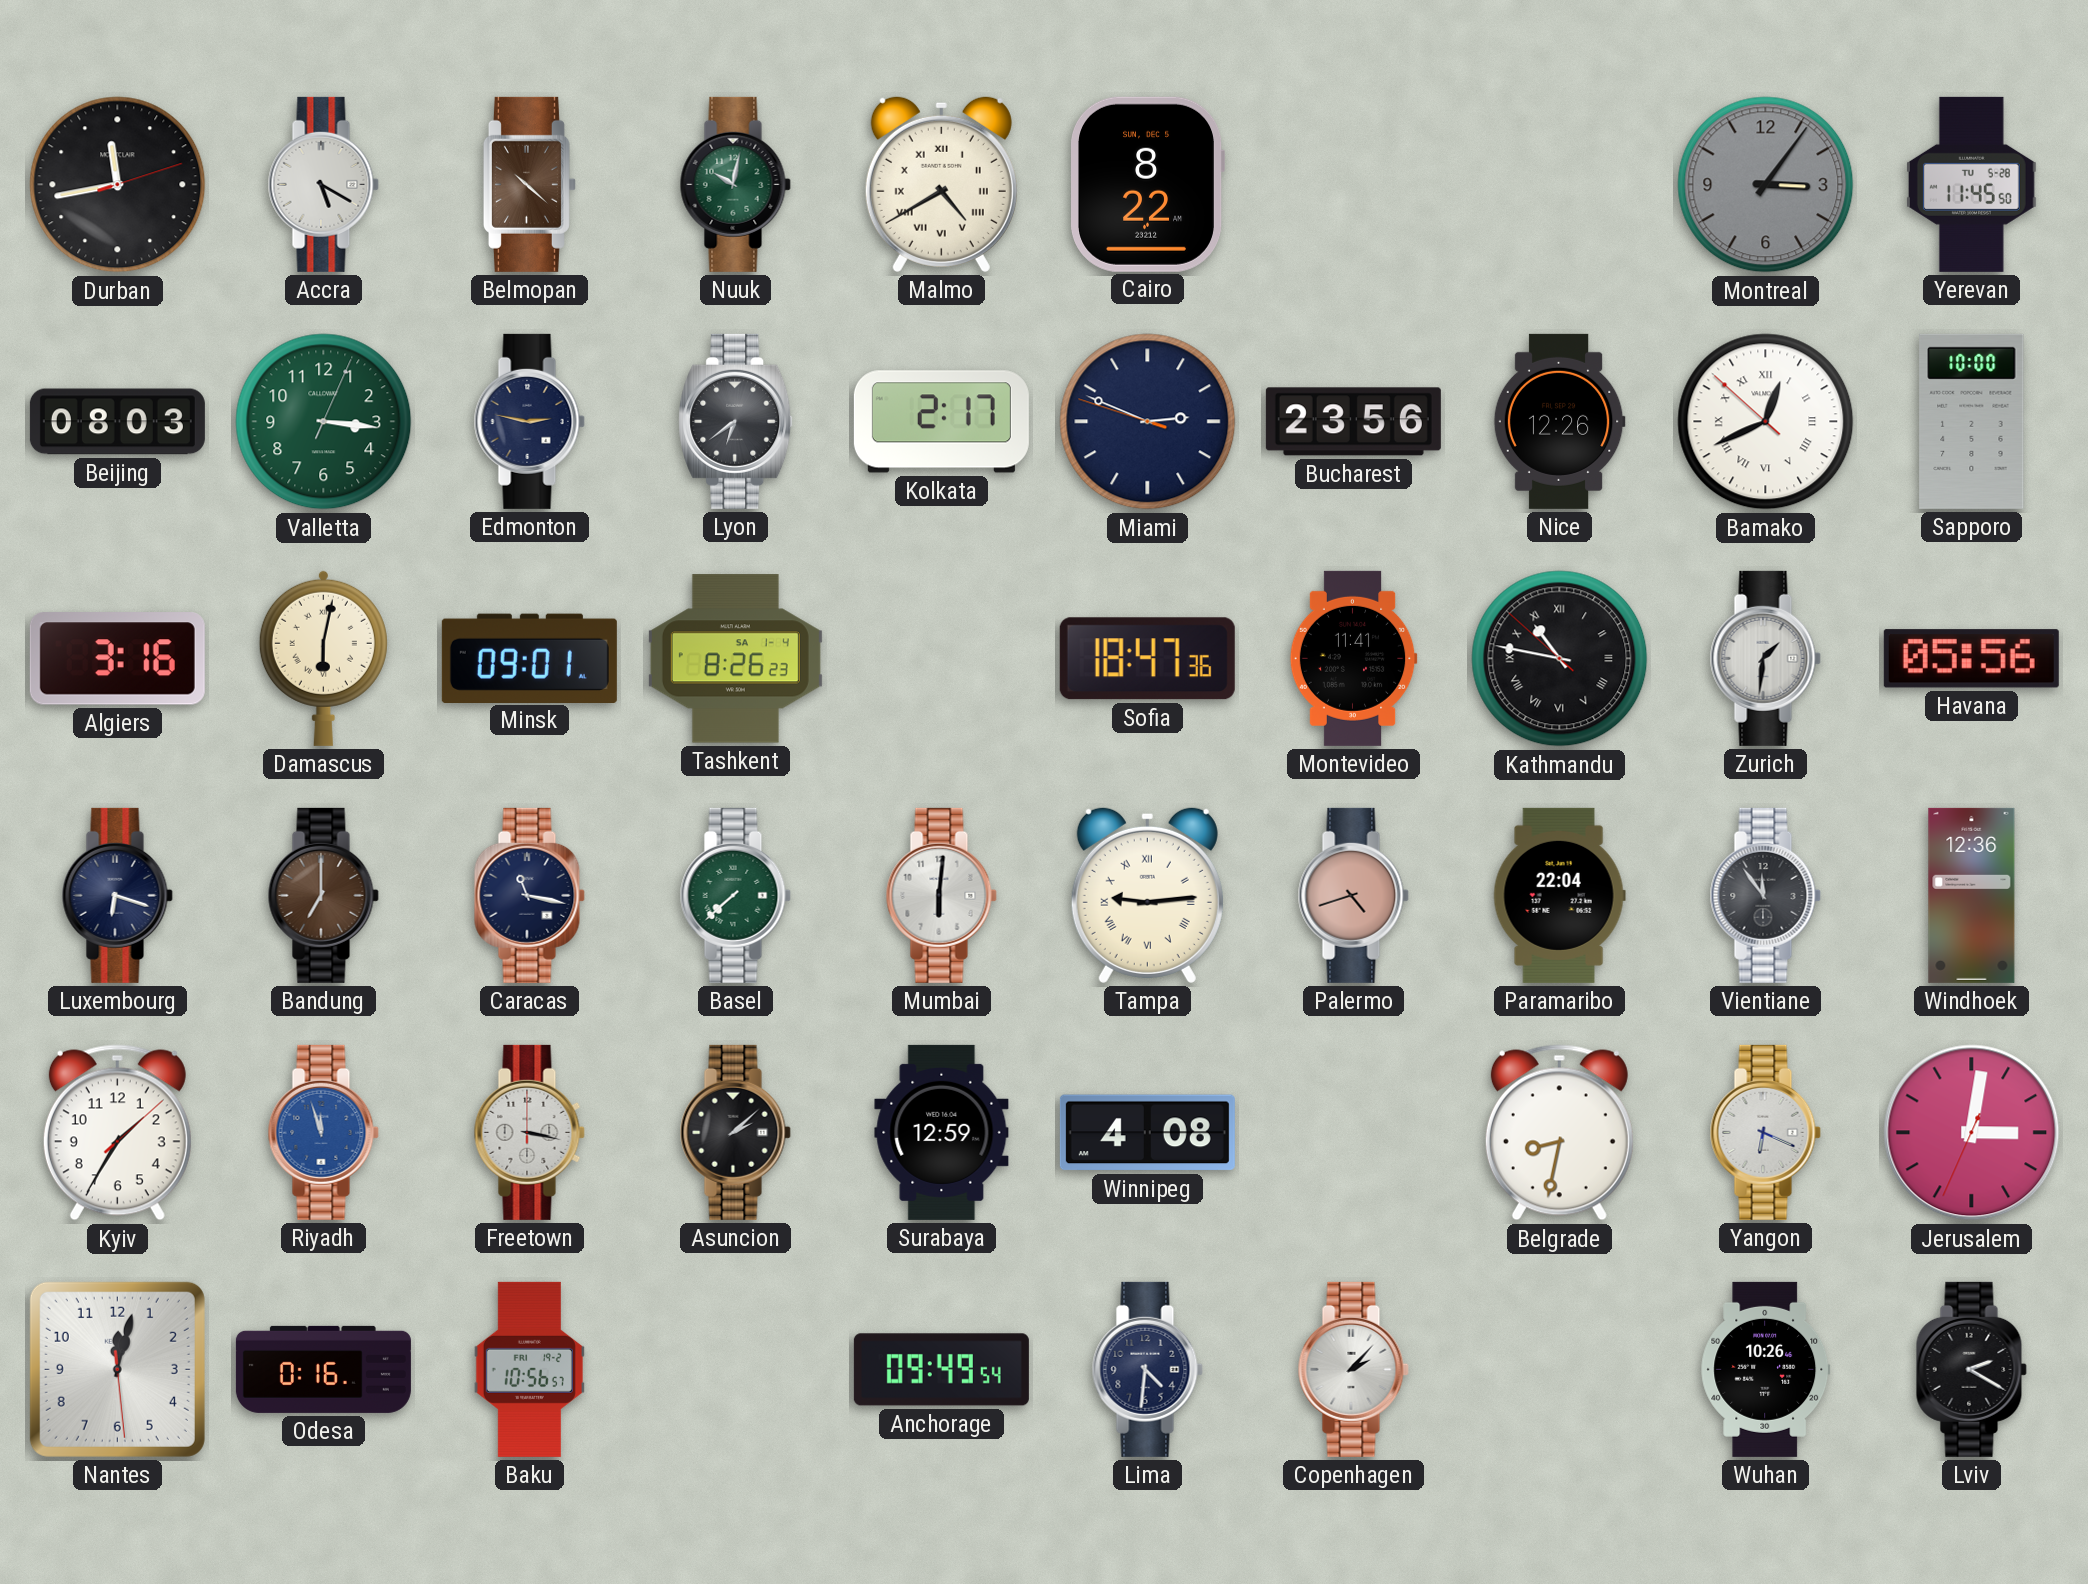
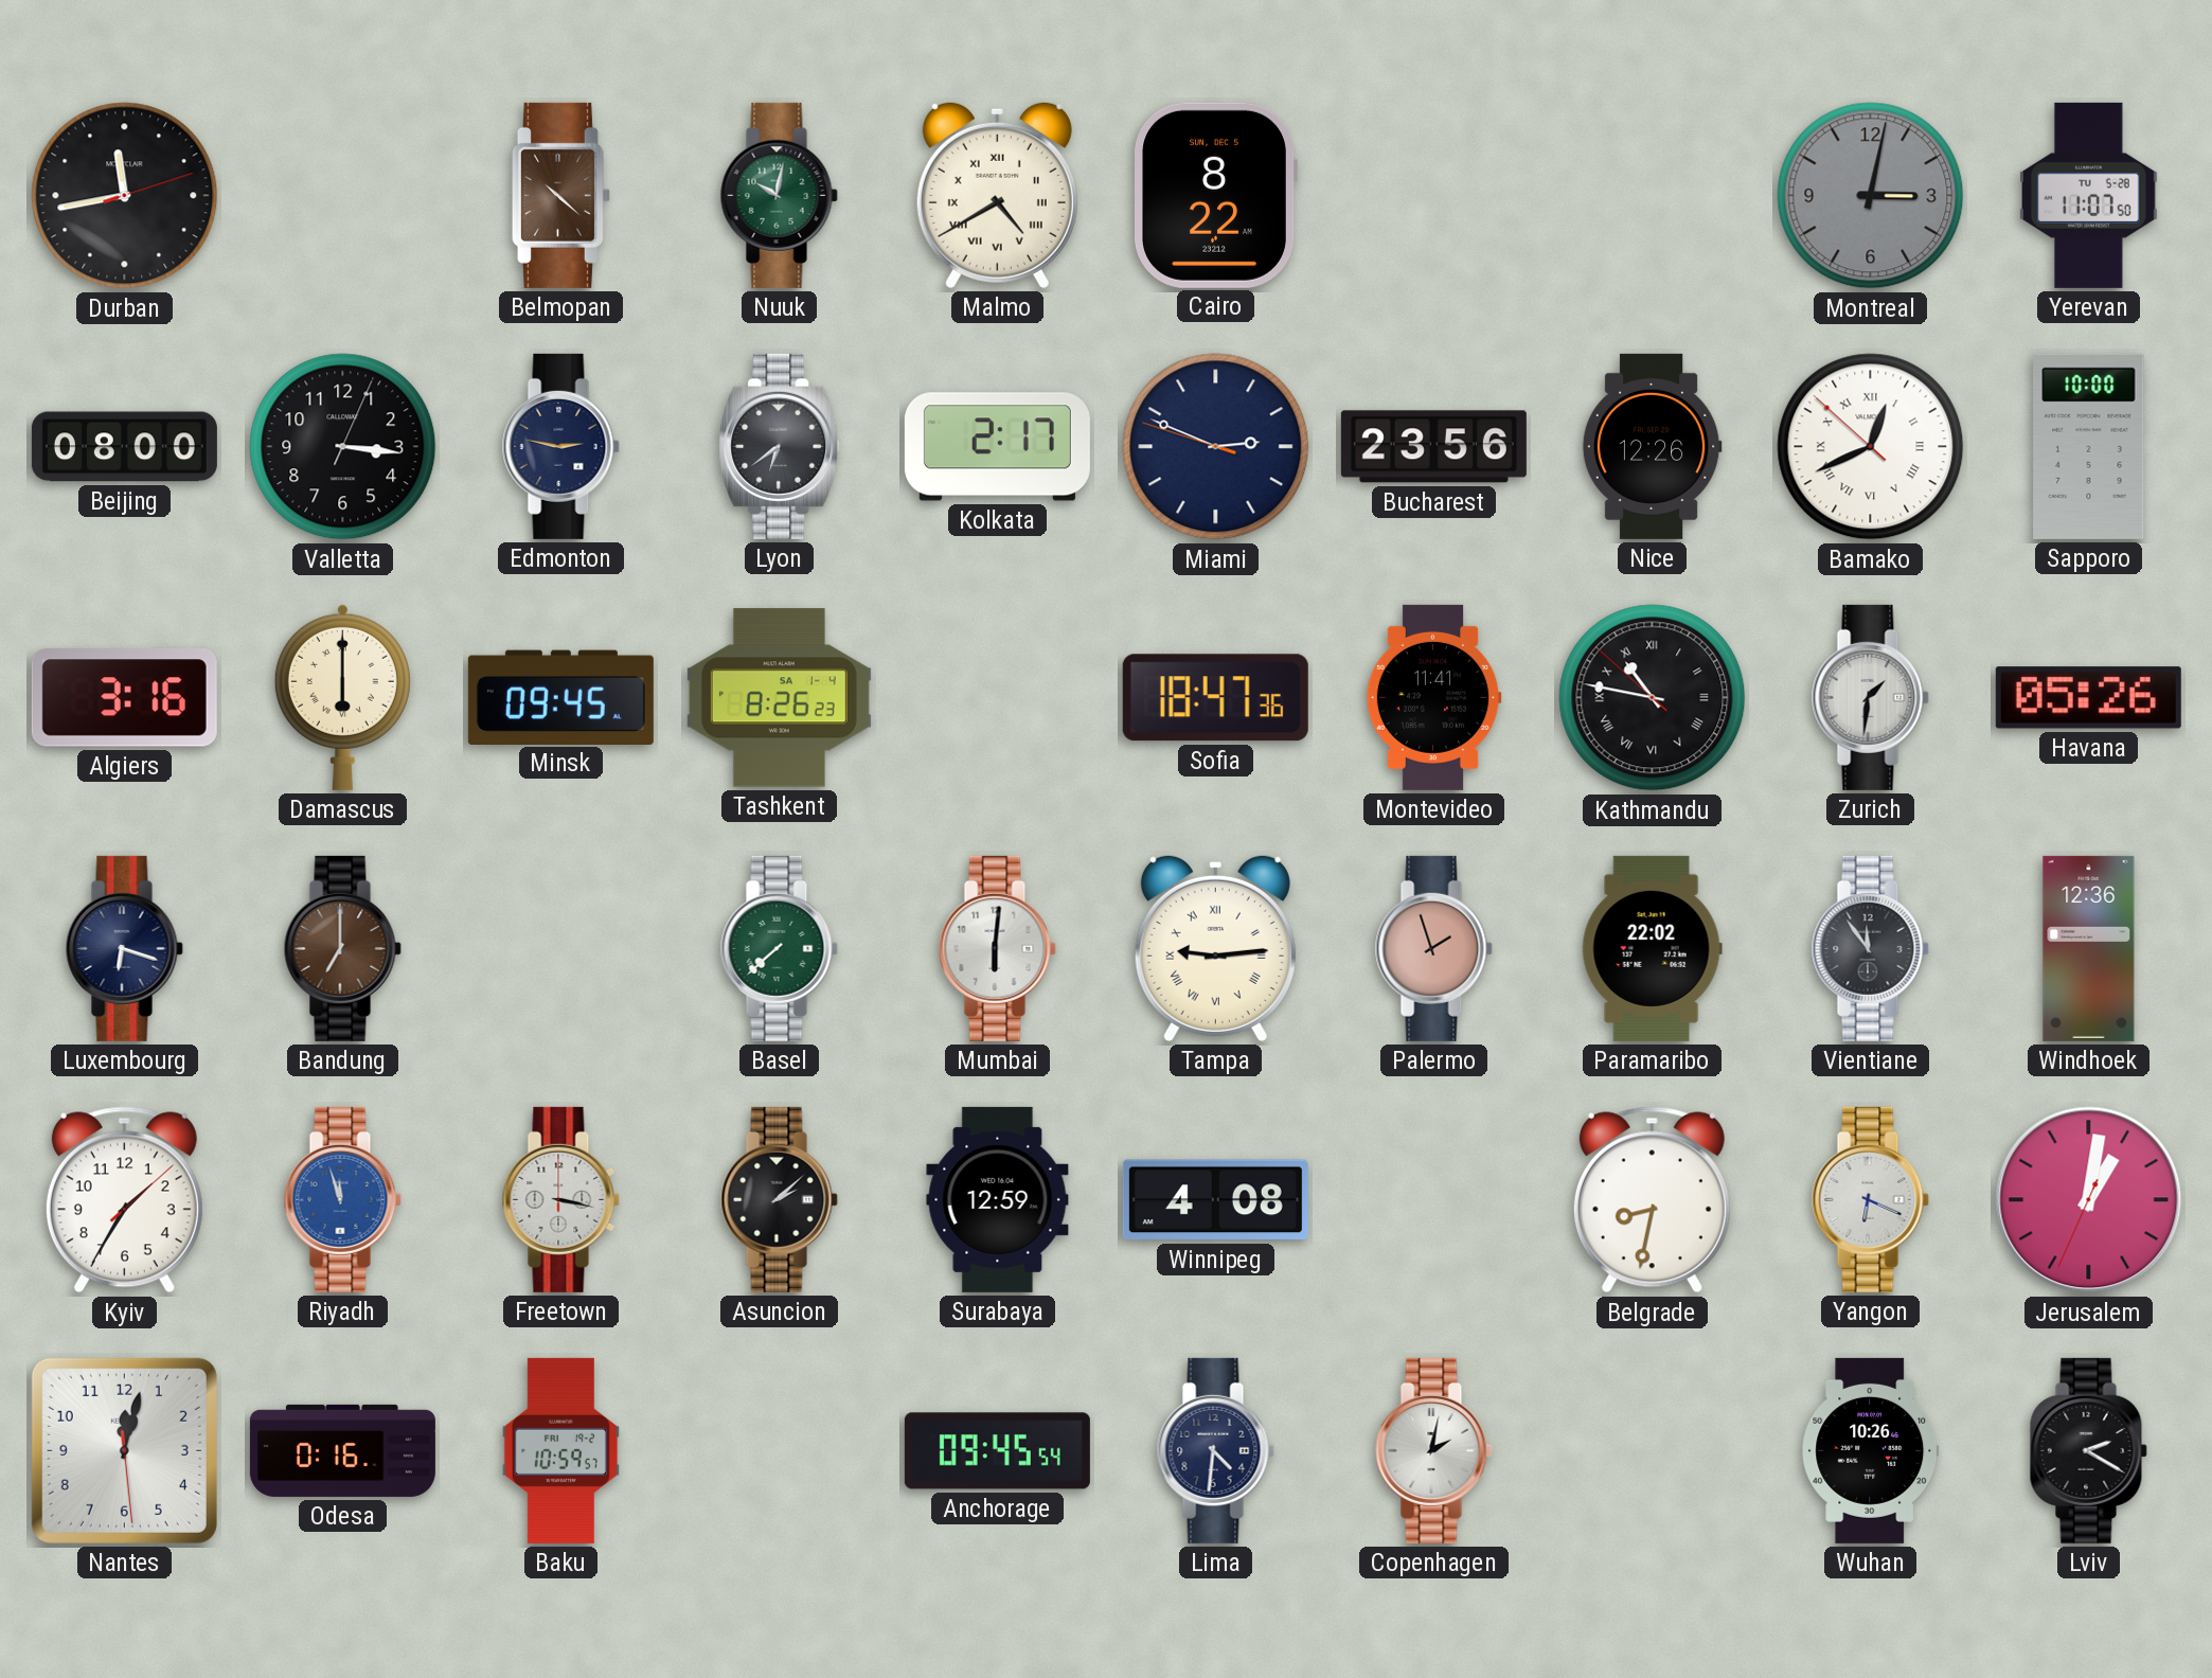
Accra: 5:20 -> none (323, 184)
Montreal: 3:06 -> 3:02 (1871, 196)
Yerevan: 11:45 -> 11:07 (2088, 195)
Beijing: 08:03 -> 08:00 (124, 447)
Valletta dial: green -> black (343, 447)
Damascus: 6:02 -> 6:00 (342, 697)
Minsk: 09:01 -> 09:45 (560, 697)
Havana: 05:56 -> 05:26 (2088, 698)
Caracas: 11:17 -> none (529, 895)
Palermo: 4:42 -> 1:57 (1433, 948)
Paramaribo: 22:04 -> 22:02 (1652, 948)
Jerusalem: 3:01 -> 1:01 (2089, 1200)
Baku: 10:56 -> 10:59 (560, 1450)
Anchorage: 09:49 -> 09:45 (997, 1451)
Copenhagen: 2:07 -> 2:02 (1433, 1450)
